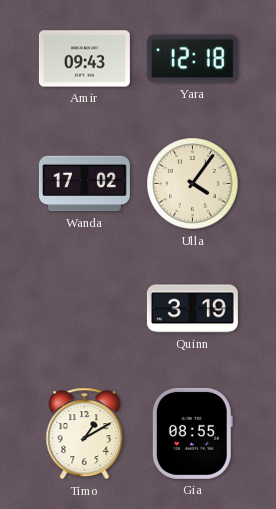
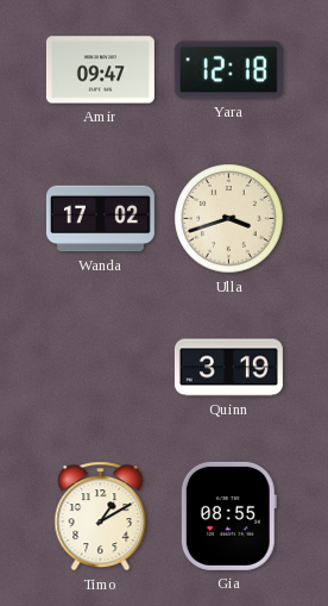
Amir: 09:43 -> 09:47 (100, 70)
Ulla: 4:06 -> 3:42 (229, 219)
